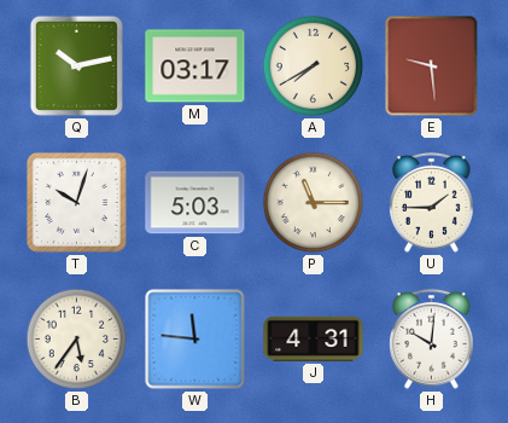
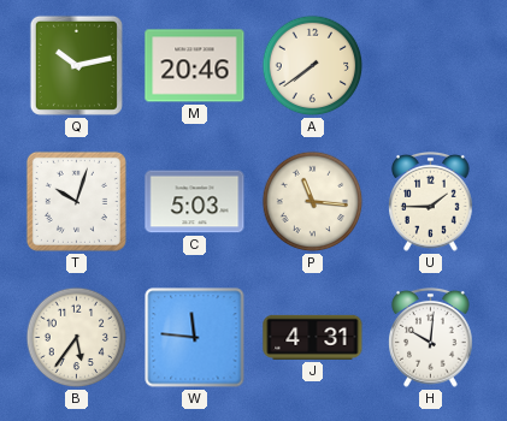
M: 03:17 -> 20:46 (195, 66)
A: 7:40 -> 7:39 (313, 66)
E: 9:29 -> none (432, 66)
P: 11:15 -> 11:16 (313, 202)
